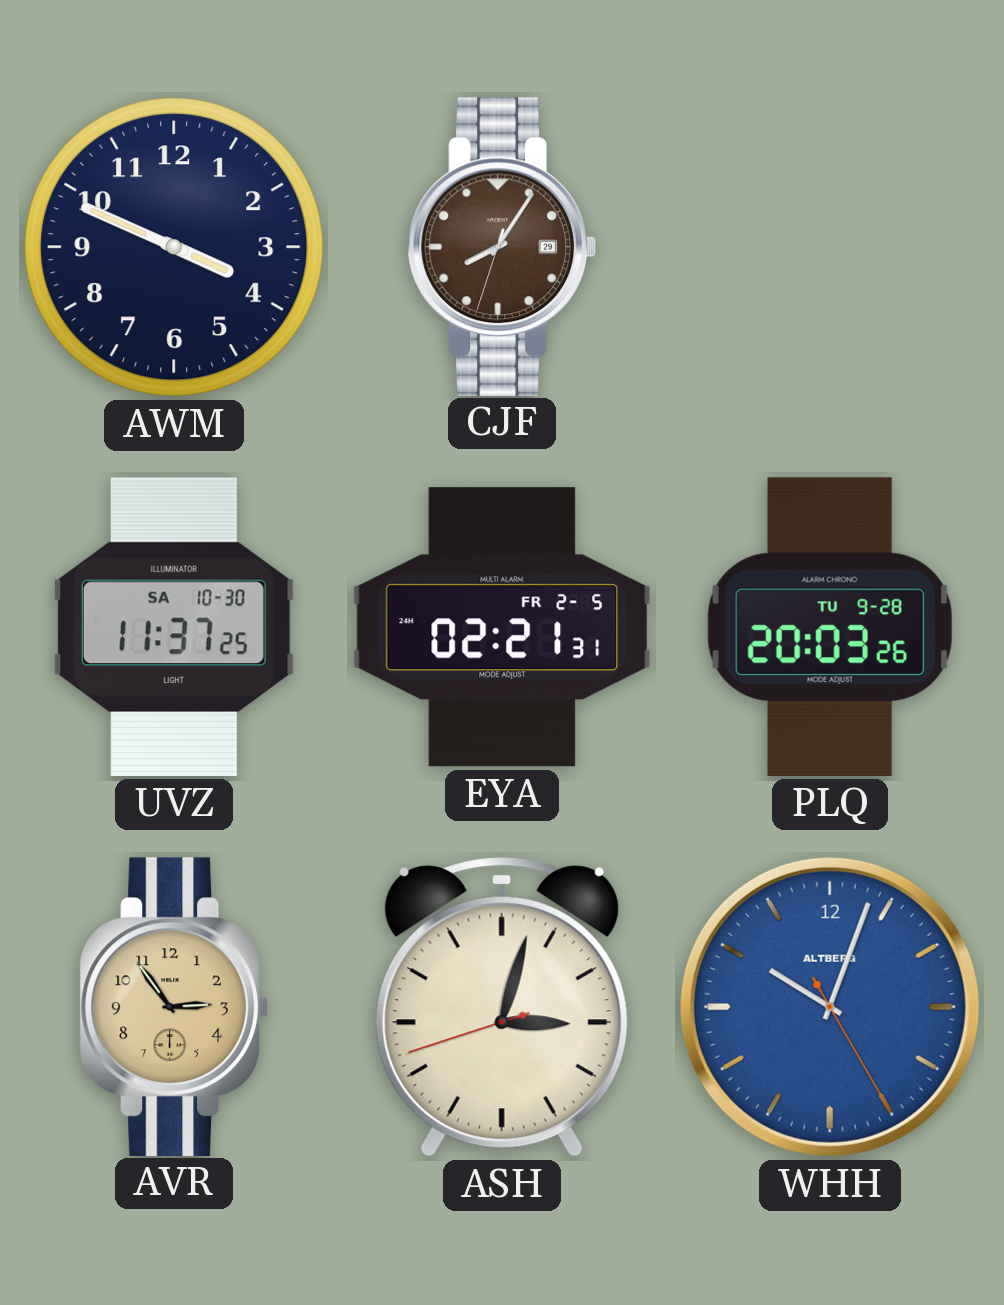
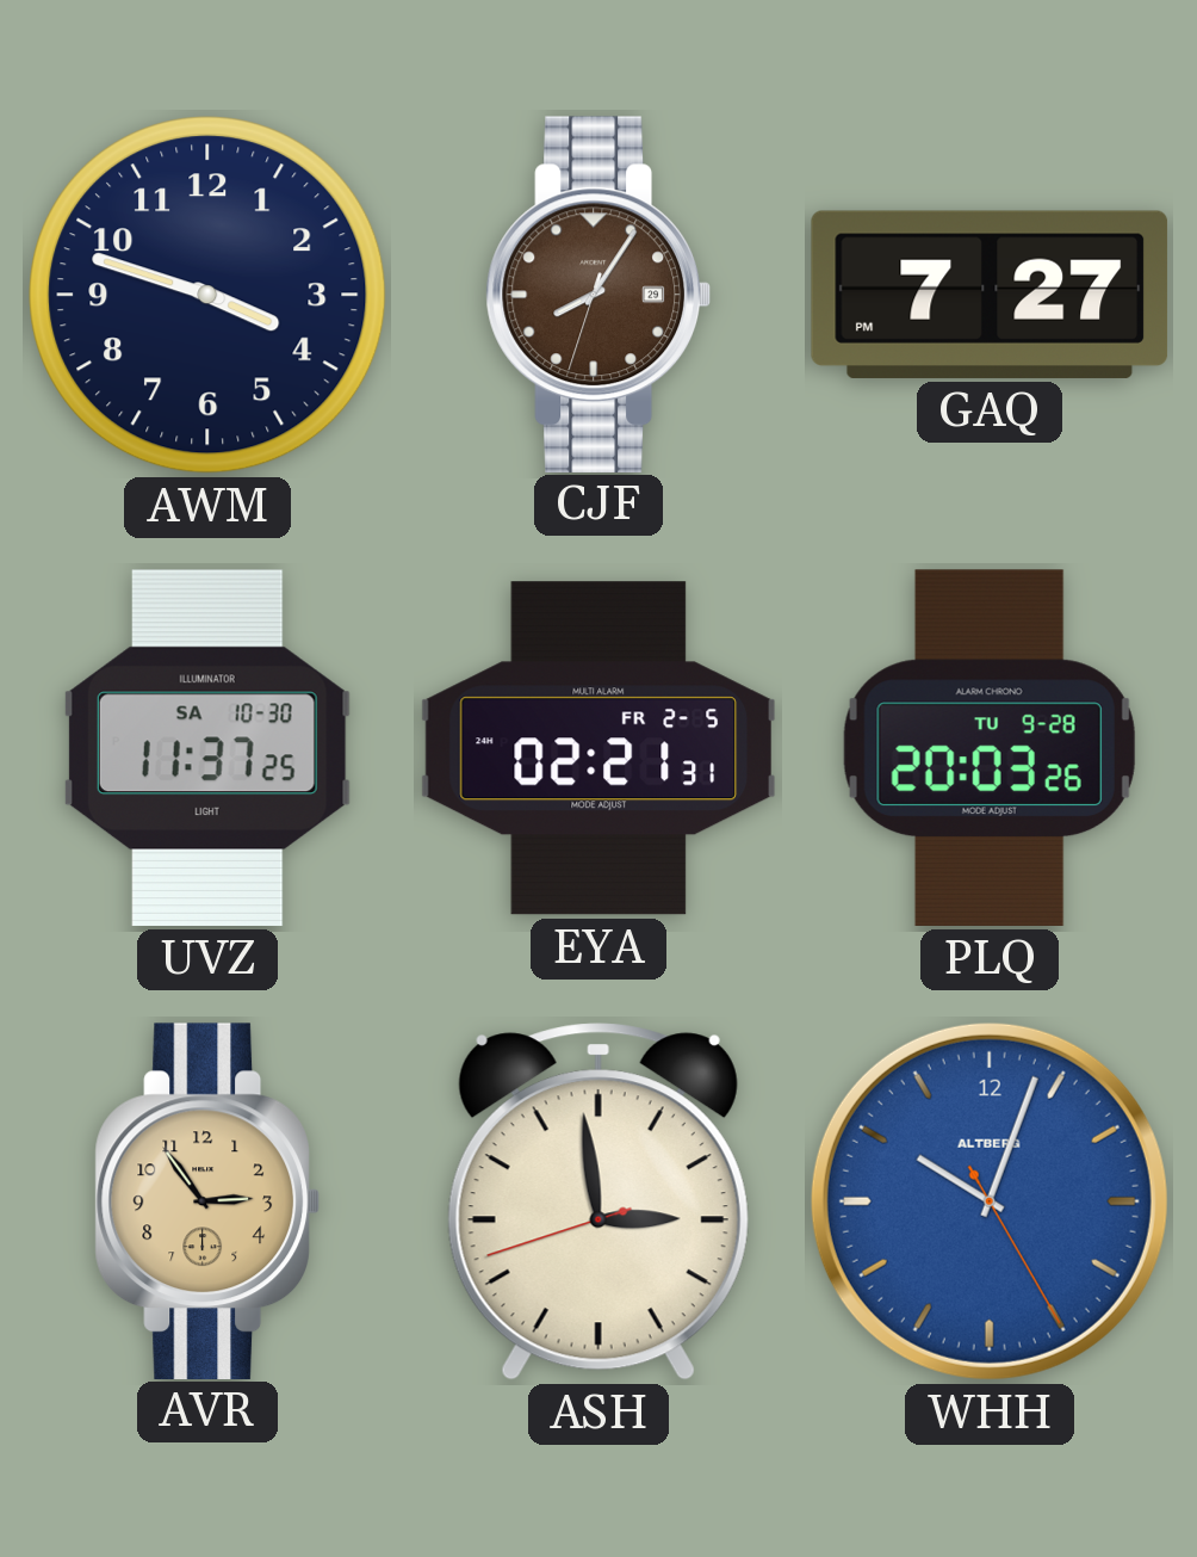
AWM: 3:49 -> 3:48 (207, 295)
GAQ: none -> 7:27 (990, 295)
ASH: 3:02 -> 2:58 (598, 1201)
